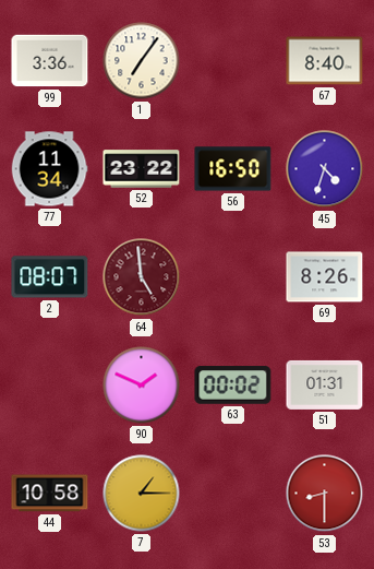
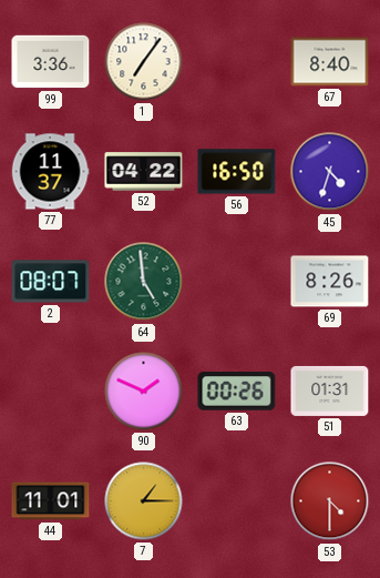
77: 11:34 -> 11:37 (50, 172)
52: 23:22 -> 04:22 (144, 172)
64 dial: burgundy -> green (144, 282)
63: 00:02 -> 00:26 (237, 392)
44: 10:58 -> 11:01 (51, 501)
53: 8:30 -> 4:30 (330, 501)
